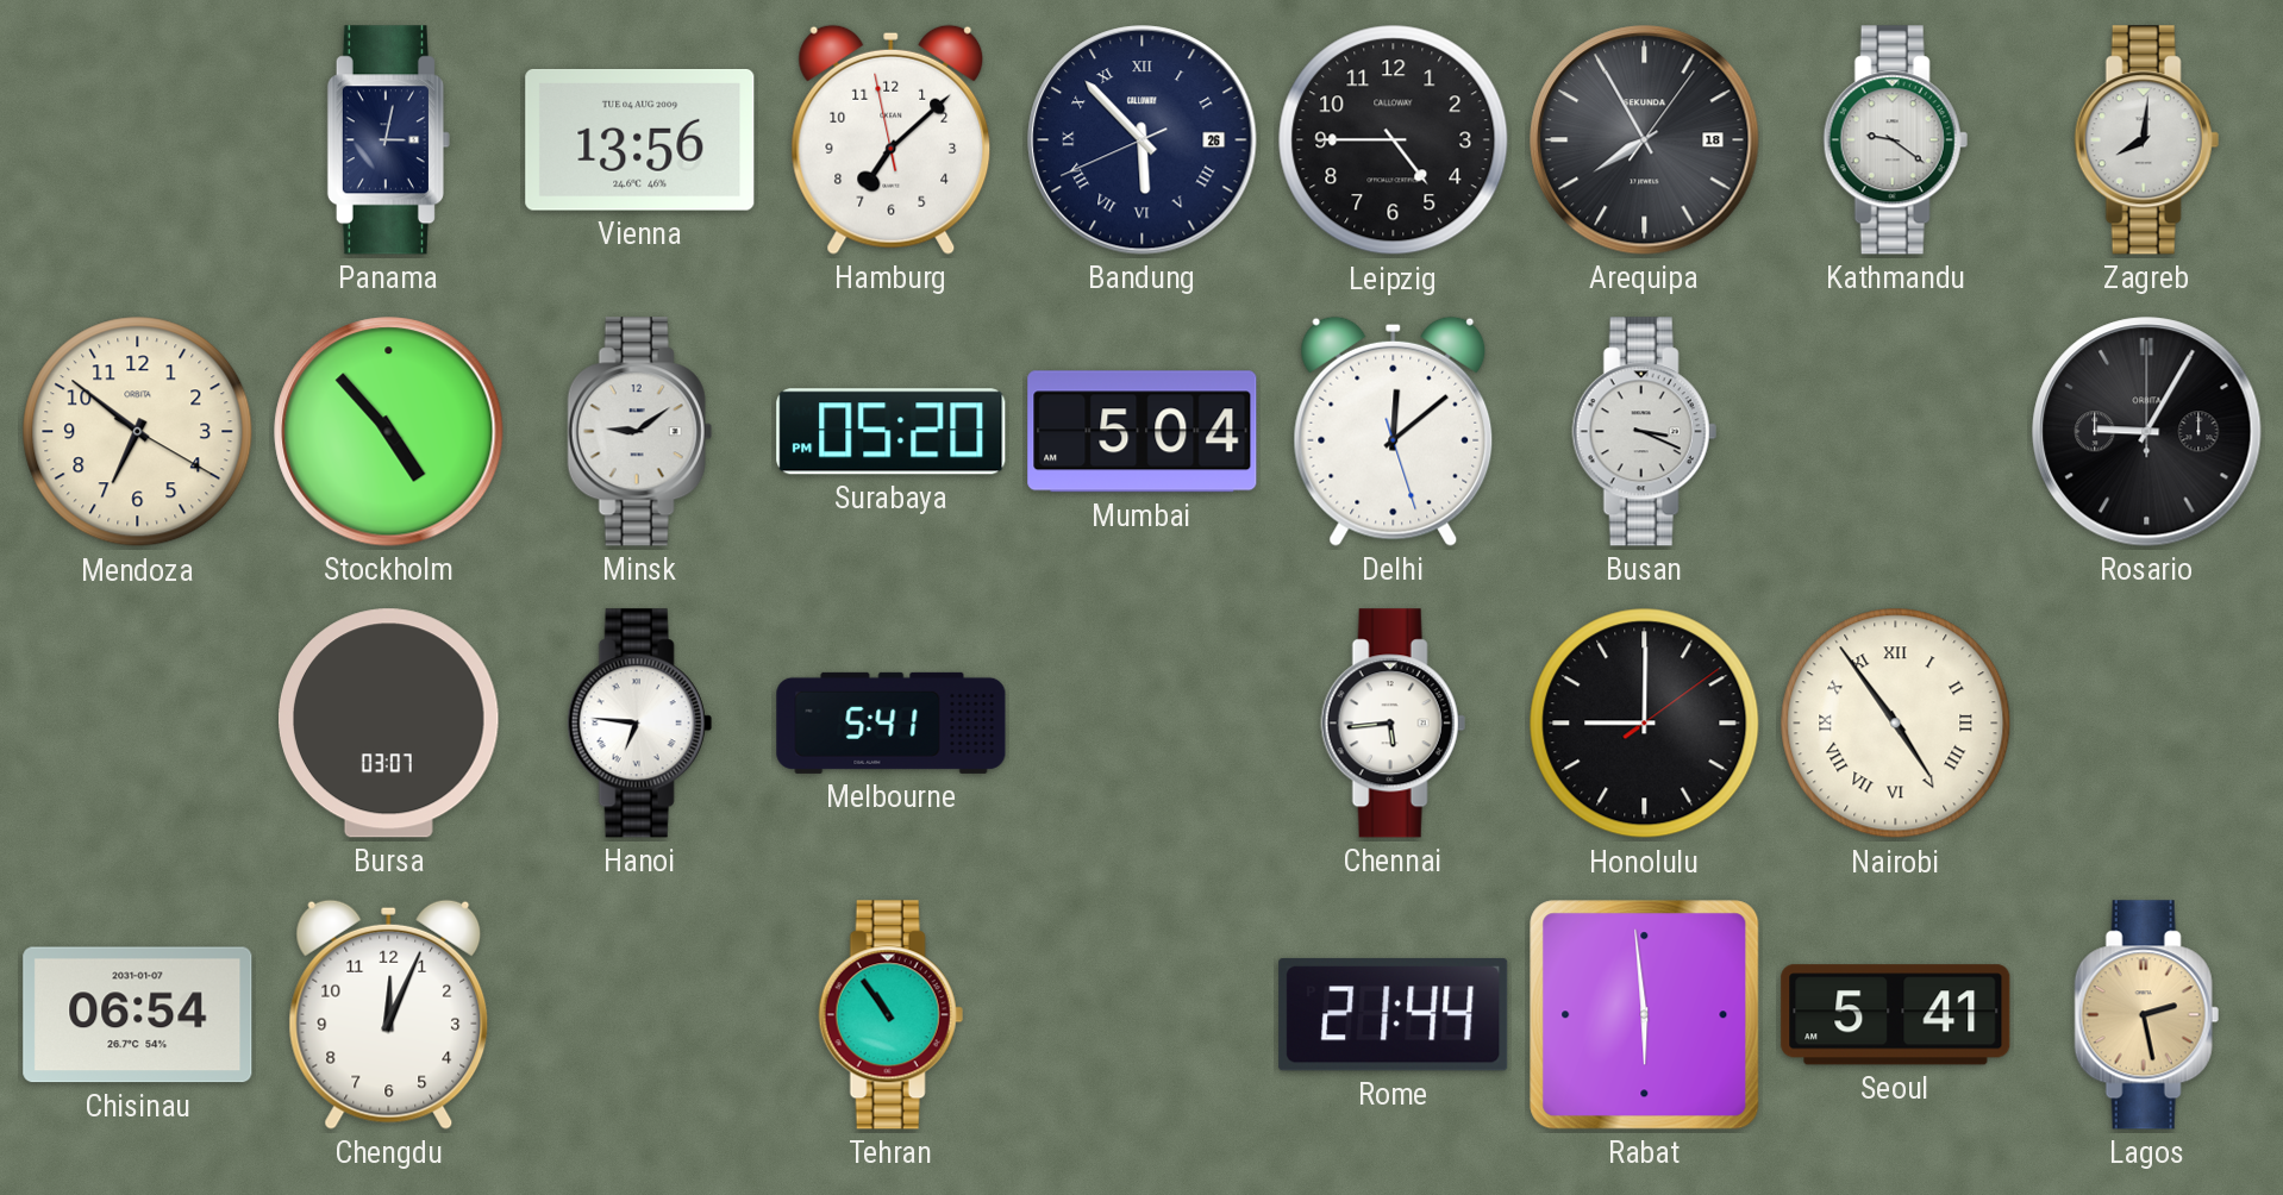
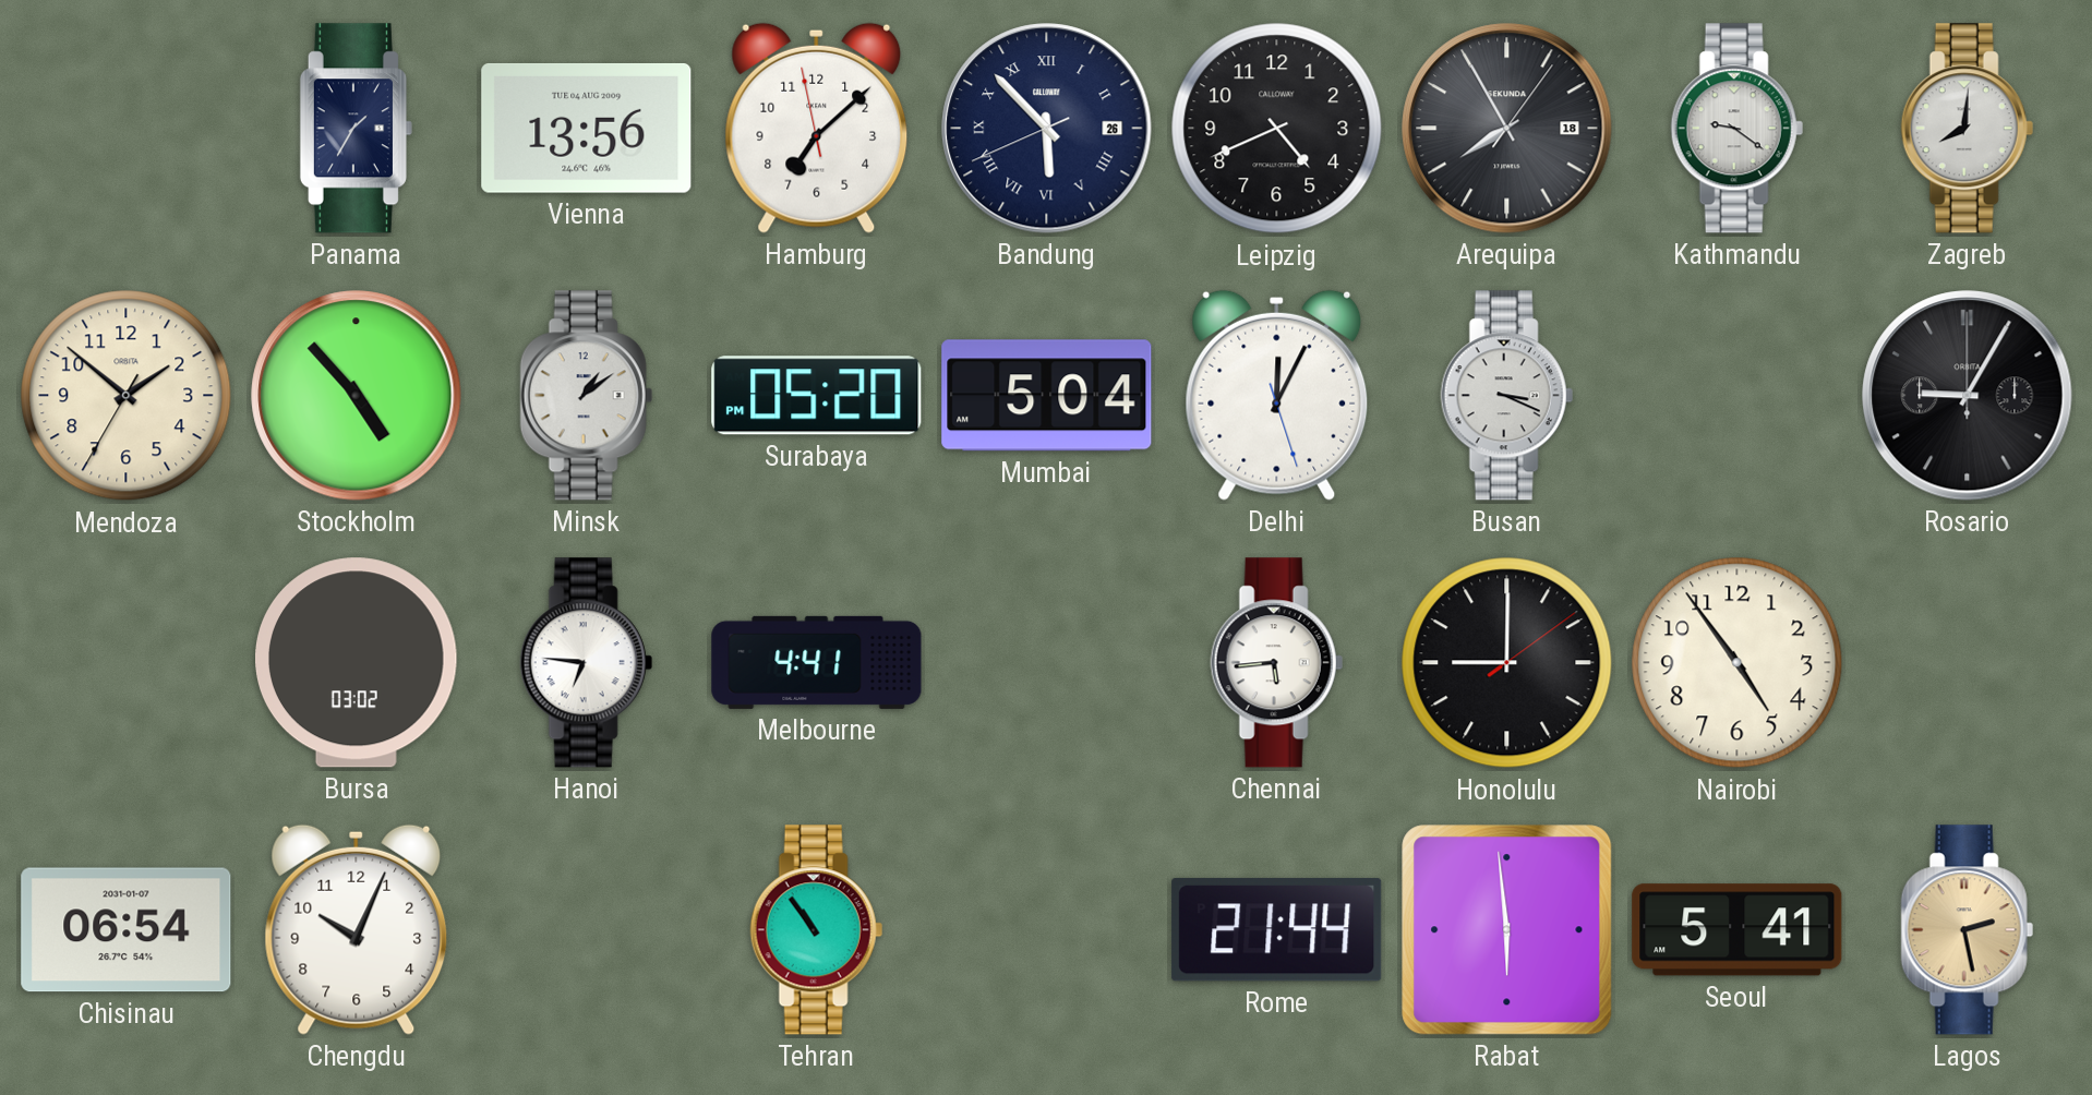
Panama: 3:02 -> 1:35 (356, 129)
Leipzig: 4:45 -> 4:41 (1277, 129)
Mendoza: 6:51 -> 1:51 (127, 396)
Minsk: 9:09 -> 1:09 (586, 396)
Delhi: 12:08 -> 12:04 (1277, 395)
Bursa: 03:07 -> 03:02 (357, 663)
Melbourne: 5:41 -> 4:41 (817, 662)
Nairobi numerals: Roman -> Arabic (1738, 663)
Chengdu: 12:04 -> 10:04 (357, 929)
